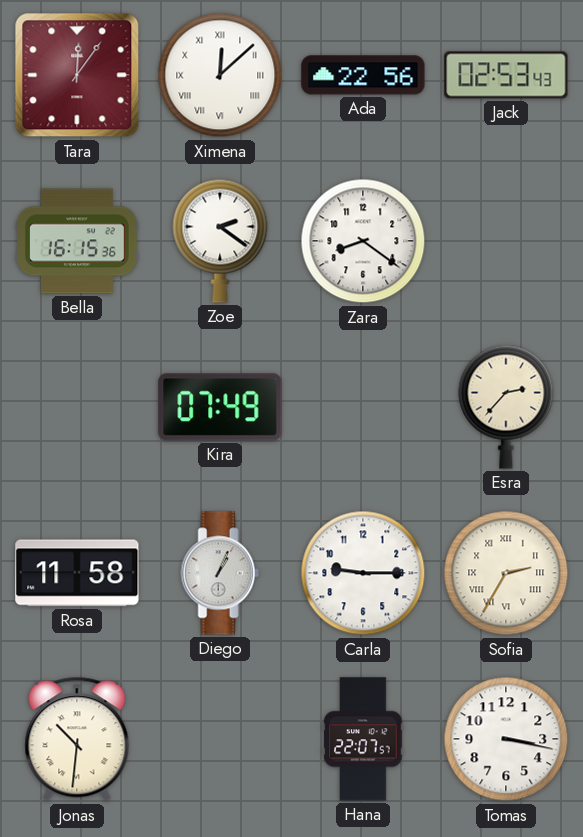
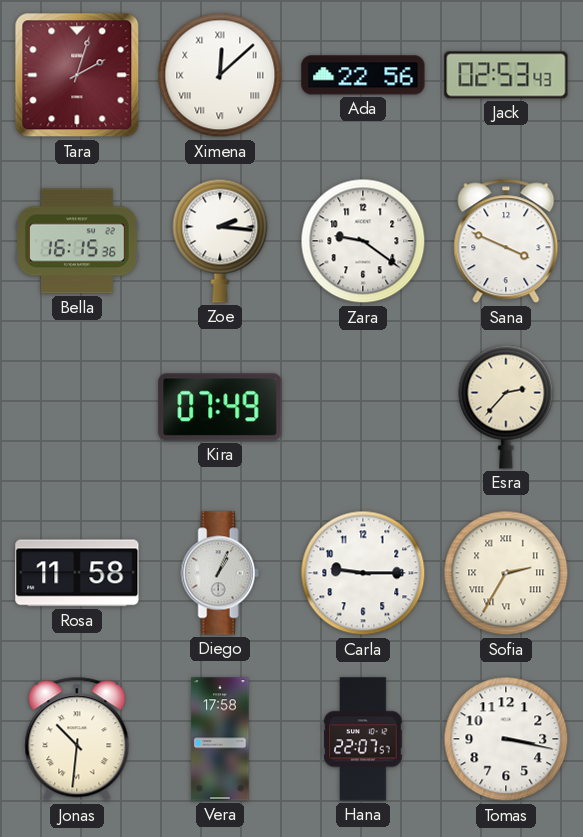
Tara: 12:06 -> 2:03 (77, 75)
Zoe: 2:21 -> 2:16 (220, 241)
Zara: 8:21 -> 9:21 (363, 241)
Sana: none -> 3:49 (506, 241)
Vera: none -> 17:58 (220, 739)
